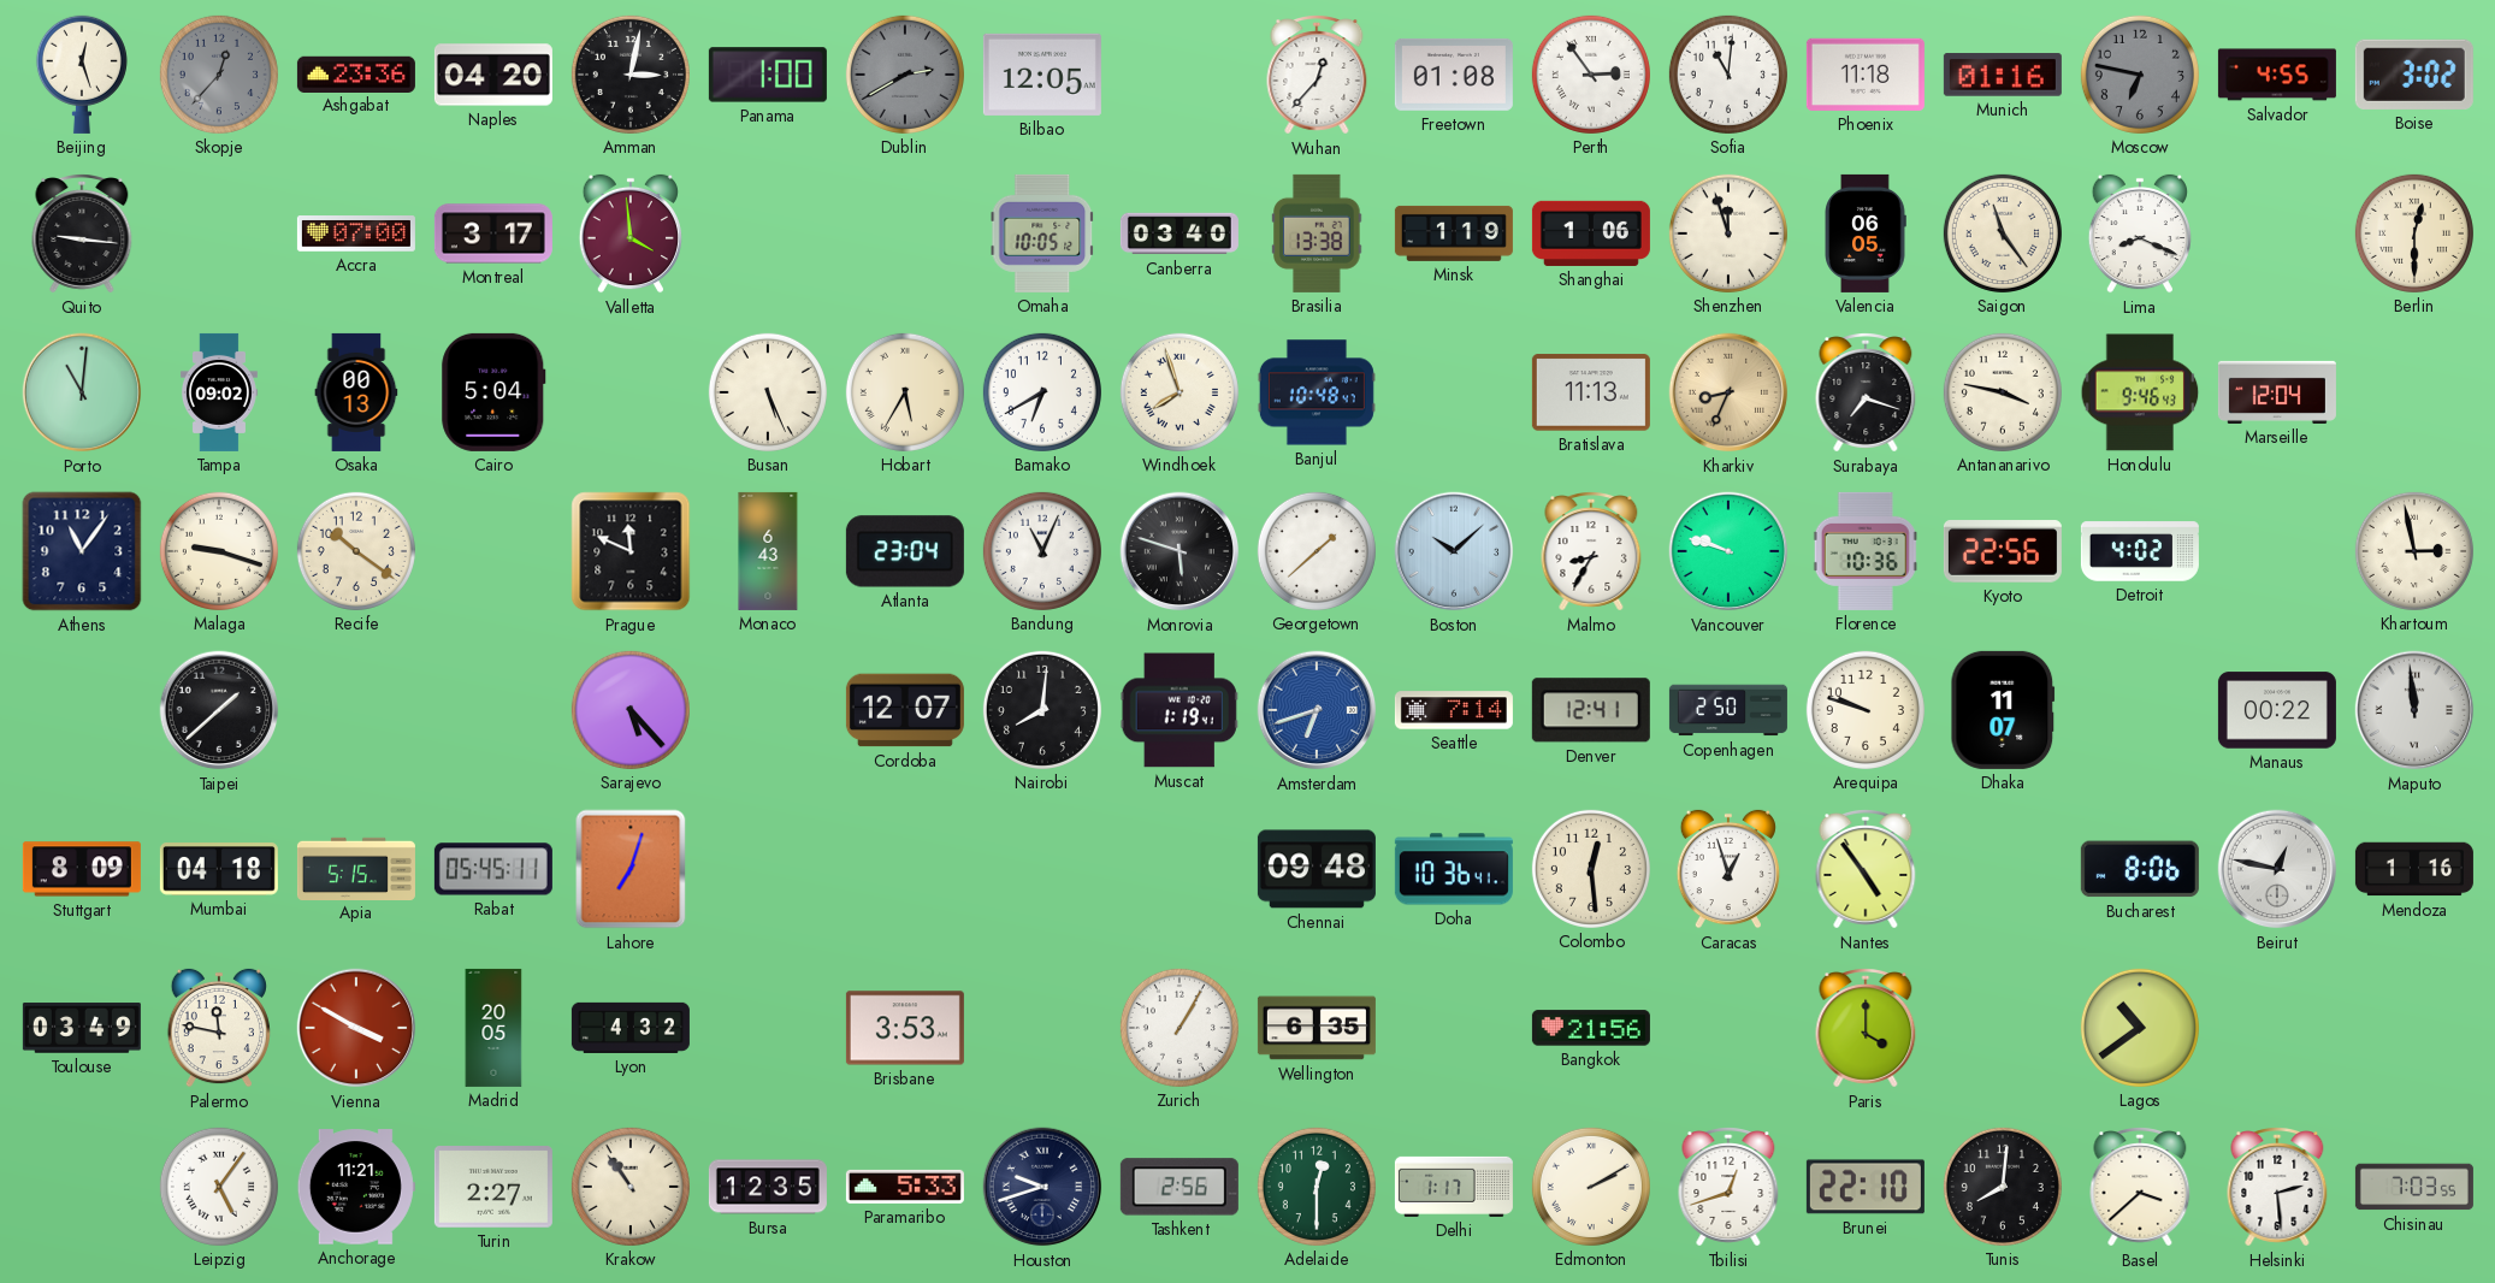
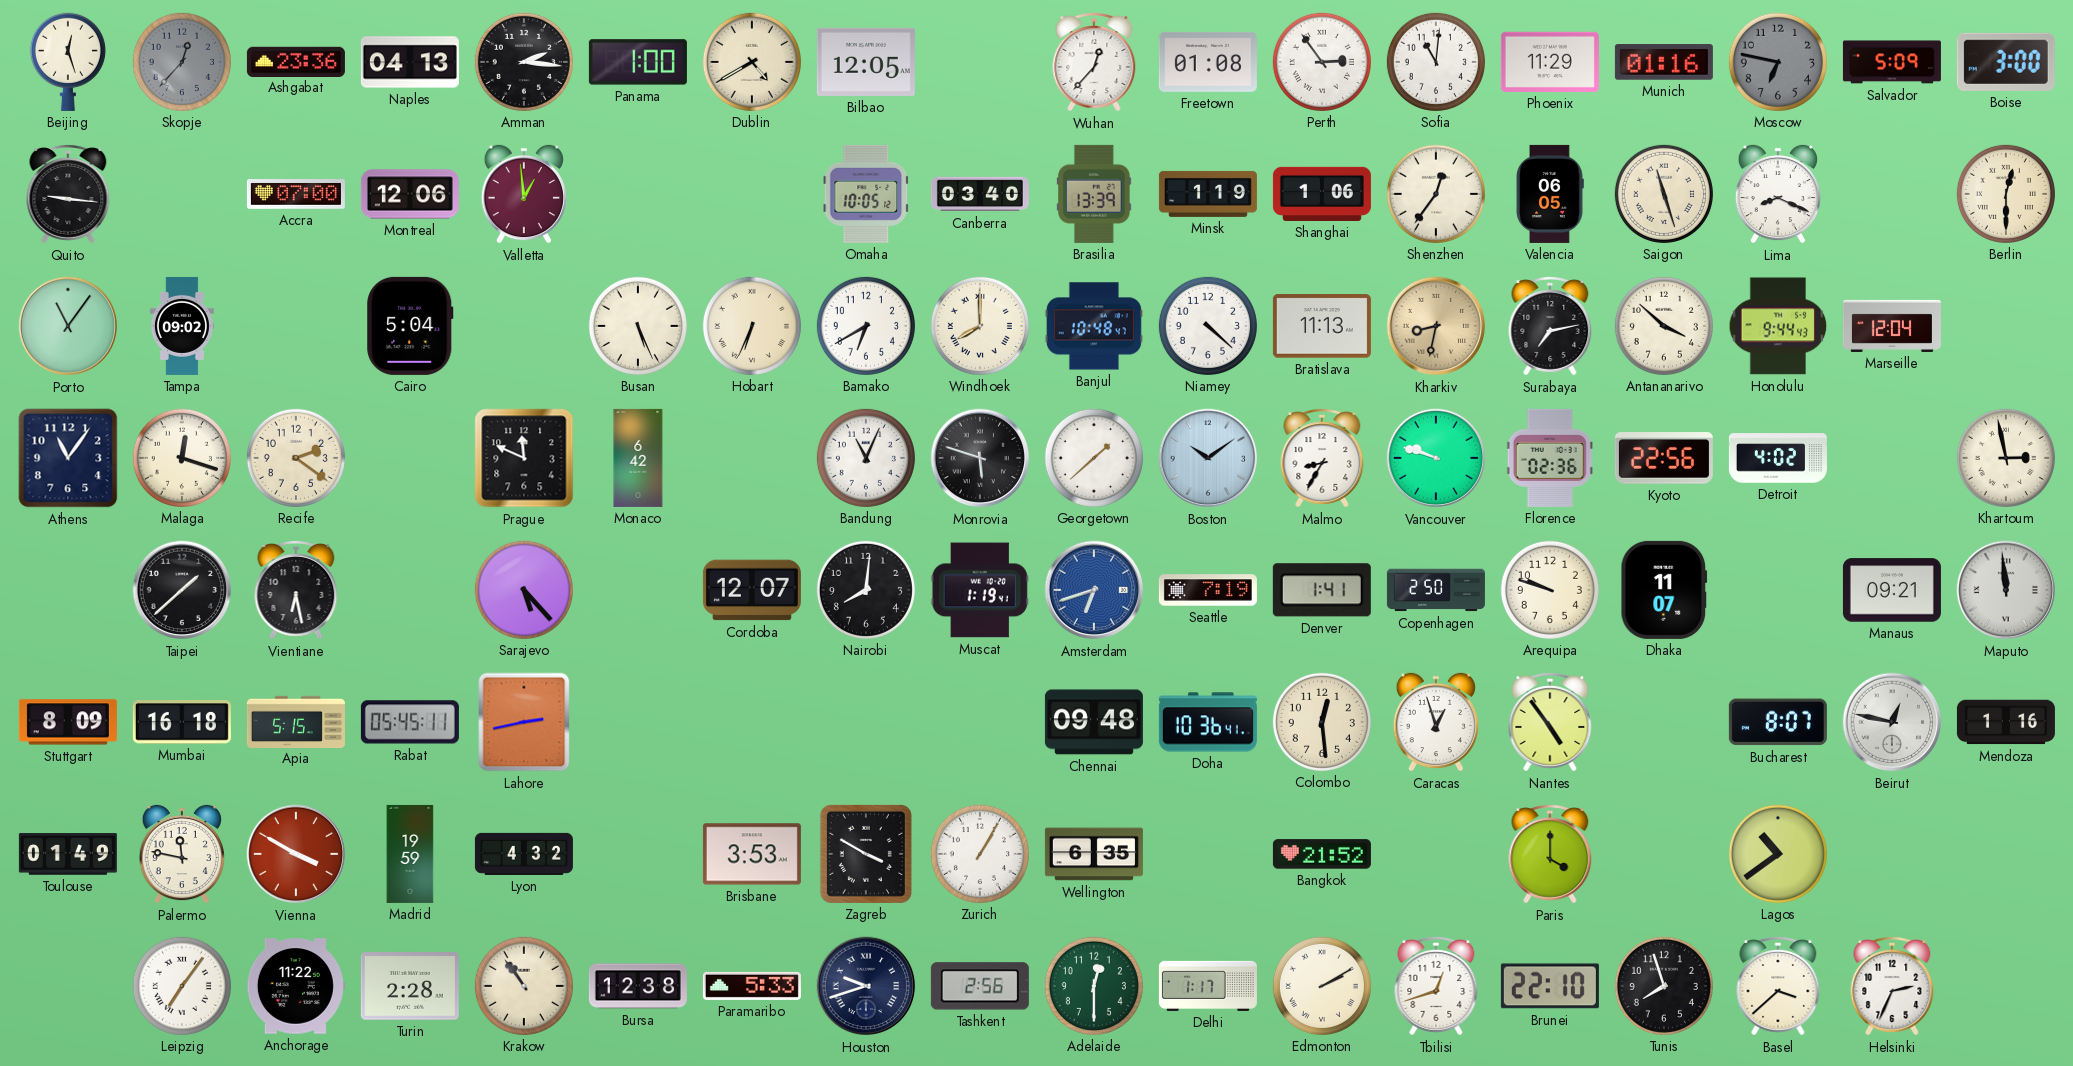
Naples: 04:20 -> 04:13 (410, 62)
Amman: 3:02 -> 2:16 (524, 62)
Dublin: 2:40 -> 4:40 (752, 62)
Dublin dial: grey -> cream (752, 62)
Phoenix: 11:18 -> 11:29 (1550, 62)
Salvador: 4:55 -> 5:09 (1892, 62)
Boise: 3:02 -> 3:00 (2006, 62)
Montreal: 3:17 -> 12:06 (410, 194)
Valletta: 3:59 -> 12:59 (523, 194)
Brasilia: 13:38 -> 13:39 (1094, 194)
Shenzhen: 11:57 -> 12:36 (1436, 194)
Saigon: 11:24 -> 11:27 (1664, 194)
Porto: 11:01 -> 11:06 (68, 326)
Osaka: 00:13 -> none (356, 392)
Hobart: 5:35 -> 6:34 (752, 326)
Windhoek: 7:57 -> 8:00 (980, 326)
Niamey: none -> 4:22 (1208, 326)
Kharkiv: 8:34 -> 8:32 (1436, 326)
Surabaya: 7:18 -> 7:13 (1550, 327)
Antananarivo: 3:47 -> 3:52 (1664, 326)
Honolulu: 9:46 -> 9:44 (1778, 326)
Malaga: 9:18 -> 12:18 (182, 458)
Recife: 10:21 -> 2:21 (296, 458)
Monaco: 6:43 -> 6:42 (638, 458)
Atlanta: 23:04 -> none (905, 551)
Boston: 10:08 -> 10:09 (1208, 458)
Florence: 10:36 -> 02:36 (1550, 458)
Vientiane: none -> 6:28 (296, 591)
Seattle: 7:14 -> 7:19 (1208, 590)
Denver: 12:41 -> 1:41 (1322, 590)
Manaus: 00:22 -> 09:21 (1892, 590)
Mumbai: 04:18 -> 16:18 (182, 723)
Lahore: 7:03 -> 2:43 (524, 722)
Bucharest: 8:06 -> 8:07 (1778, 722)
Toulouse: 03:49 -> 01:49 (68, 854)
Madrid: 20:05 -> 19:59 (410, 854)
Zagreb: none -> 3:50 (866, 854)
Bangkok: 21:56 -> 21:52 (1322, 854)
Leipzig: 5:06 -> 7:06 (182, 986)
Anchorage: 11:21 -> 11:22 (296, 986)
Turin: 2:27 -> 2:28 (410, 987)
Bursa: 12:35 -> 12:38 (638, 986)
Tunis: 8:01 -> 7:57 (1664, 986)
Helsinki: 2:29 -> 2:34 (1892, 987)
Chisinau: 7:03 -> none (2414, 1187)
